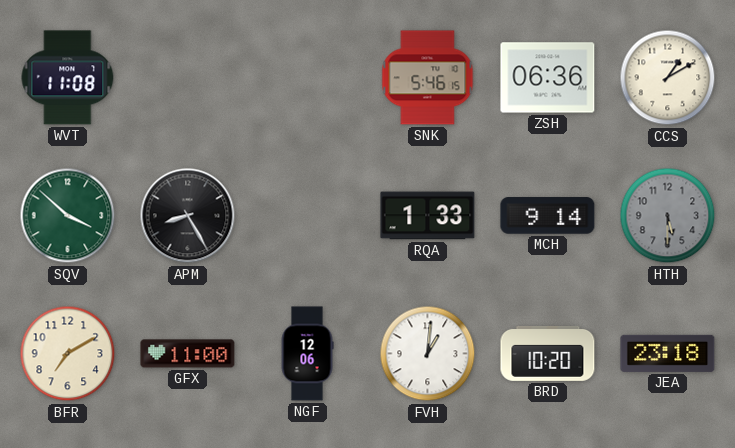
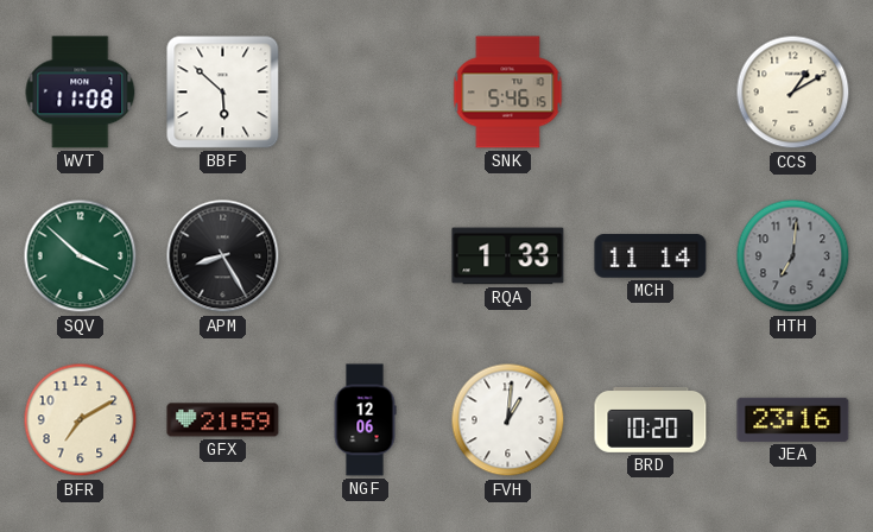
BBF: none -> 5:52 (223, 93)
ZSH: 06:36 -> none (548, 78)
MCH: 9:14 -> 11:14 (651, 256)
HTH: 5:30 -> 7:01 (793, 256)
GFX: 11:00 -> 21:59 (223, 420)
JEA: 23:18 -> 23:16 (793, 419)
